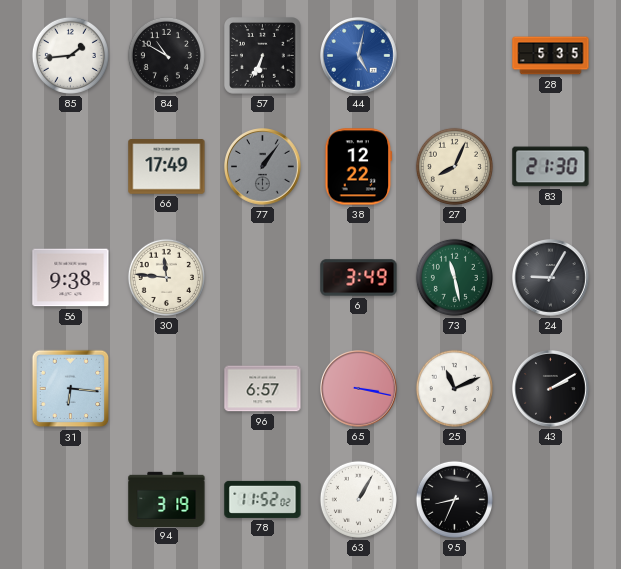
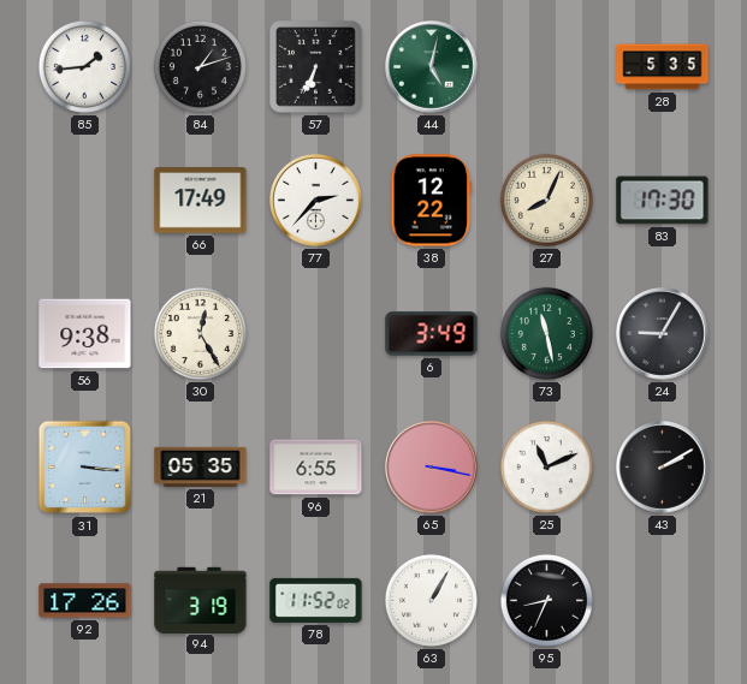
84: 10:50 -> 1:12 (200, 66)
44 dial: blue -> green (432, 67)
77: 1:06 -> 2:37 (316, 201)
77 dial: grey -> white (316, 201)
83: 21:30 -> 17:30 (663, 201)
30: 11:46 -> 12:25 (200, 333)
31: 6:16 -> 3:16 (85, 468)
21: none -> 05:35 (201, 466)
96: 6:57 -> 6:55 (316, 468)
92: none -> 17:26 (85, 601)
